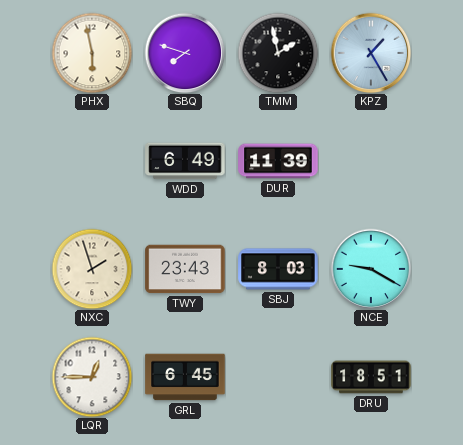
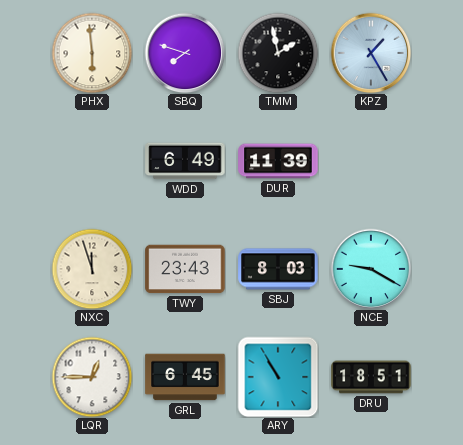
PHX: 5:58 -> 5:59 (92, 53)
NXC: 1:57 -> 11:57 (92, 269)
ARY: none -> 10:55 (278, 377)
